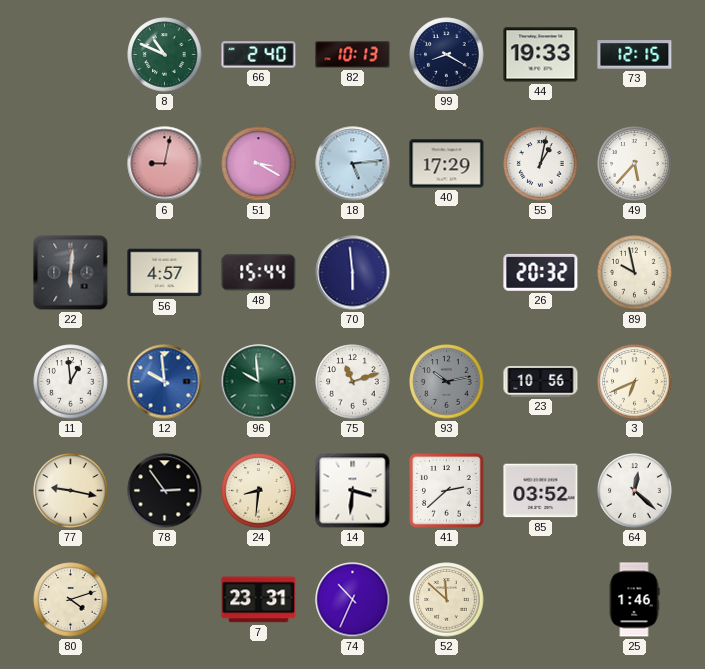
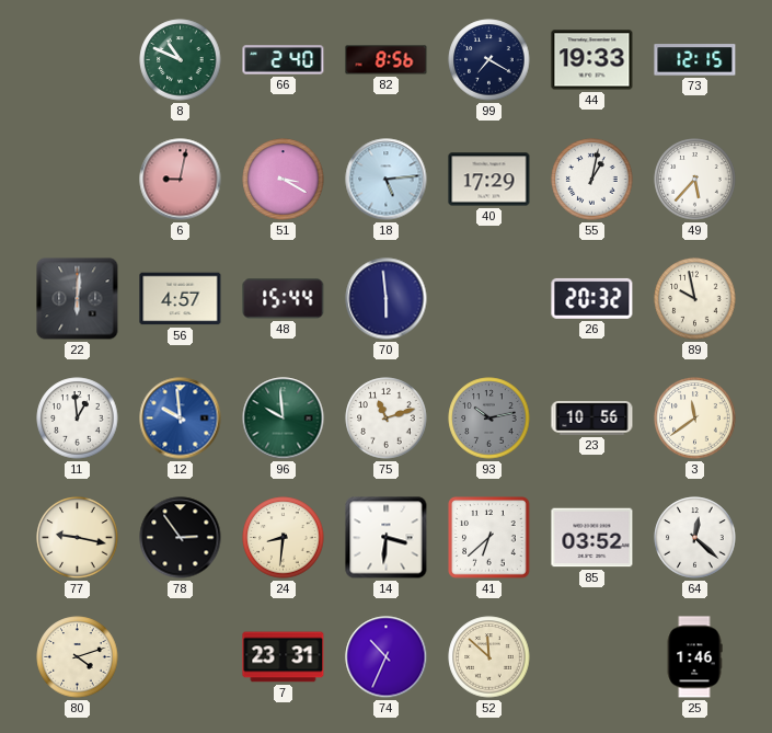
82: 10:13 -> 8:56 (387, 60)
99: 8:20 -> 7:20 (489, 60)
3: 6:41 -> 11:39 (695, 419)
41: 2:38 -> 6:38 (489, 538)
